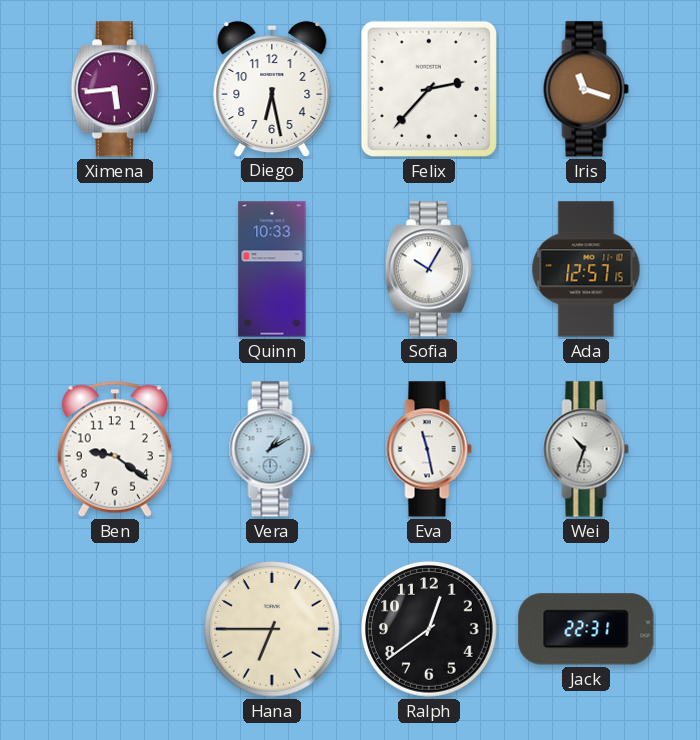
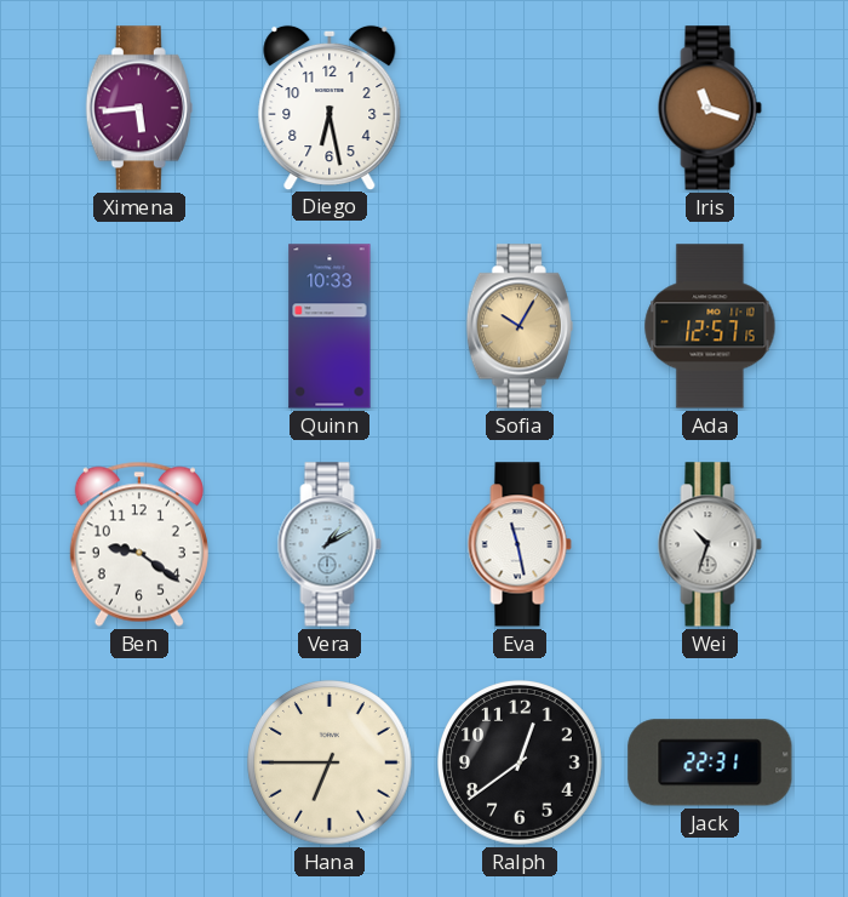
Felix: 2:37 -> none (429, 89)
Sofia dial: white -> champagne (520, 326)
